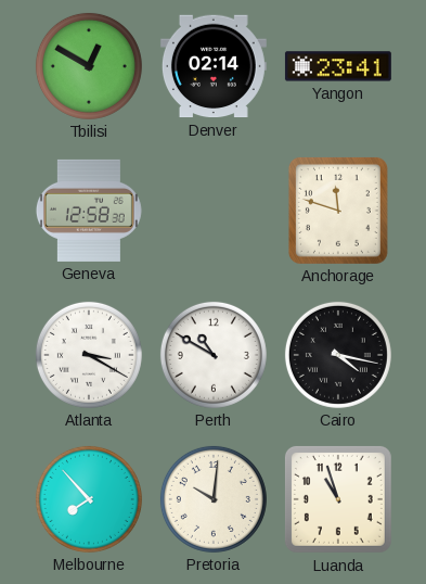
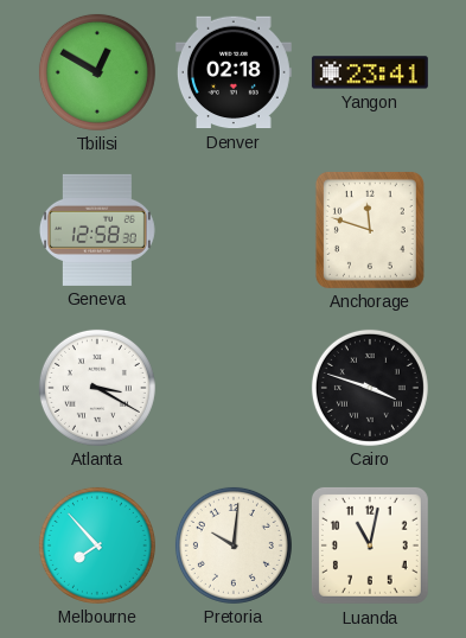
Denver: 02:14 -> 02:18 (234, 72)
Perth: 10:50 -> none (214, 355)
Cairo: 4:17 -> 3:48 (370, 388)
Luanda: 10:57 -> 11:02 (370, 546)
